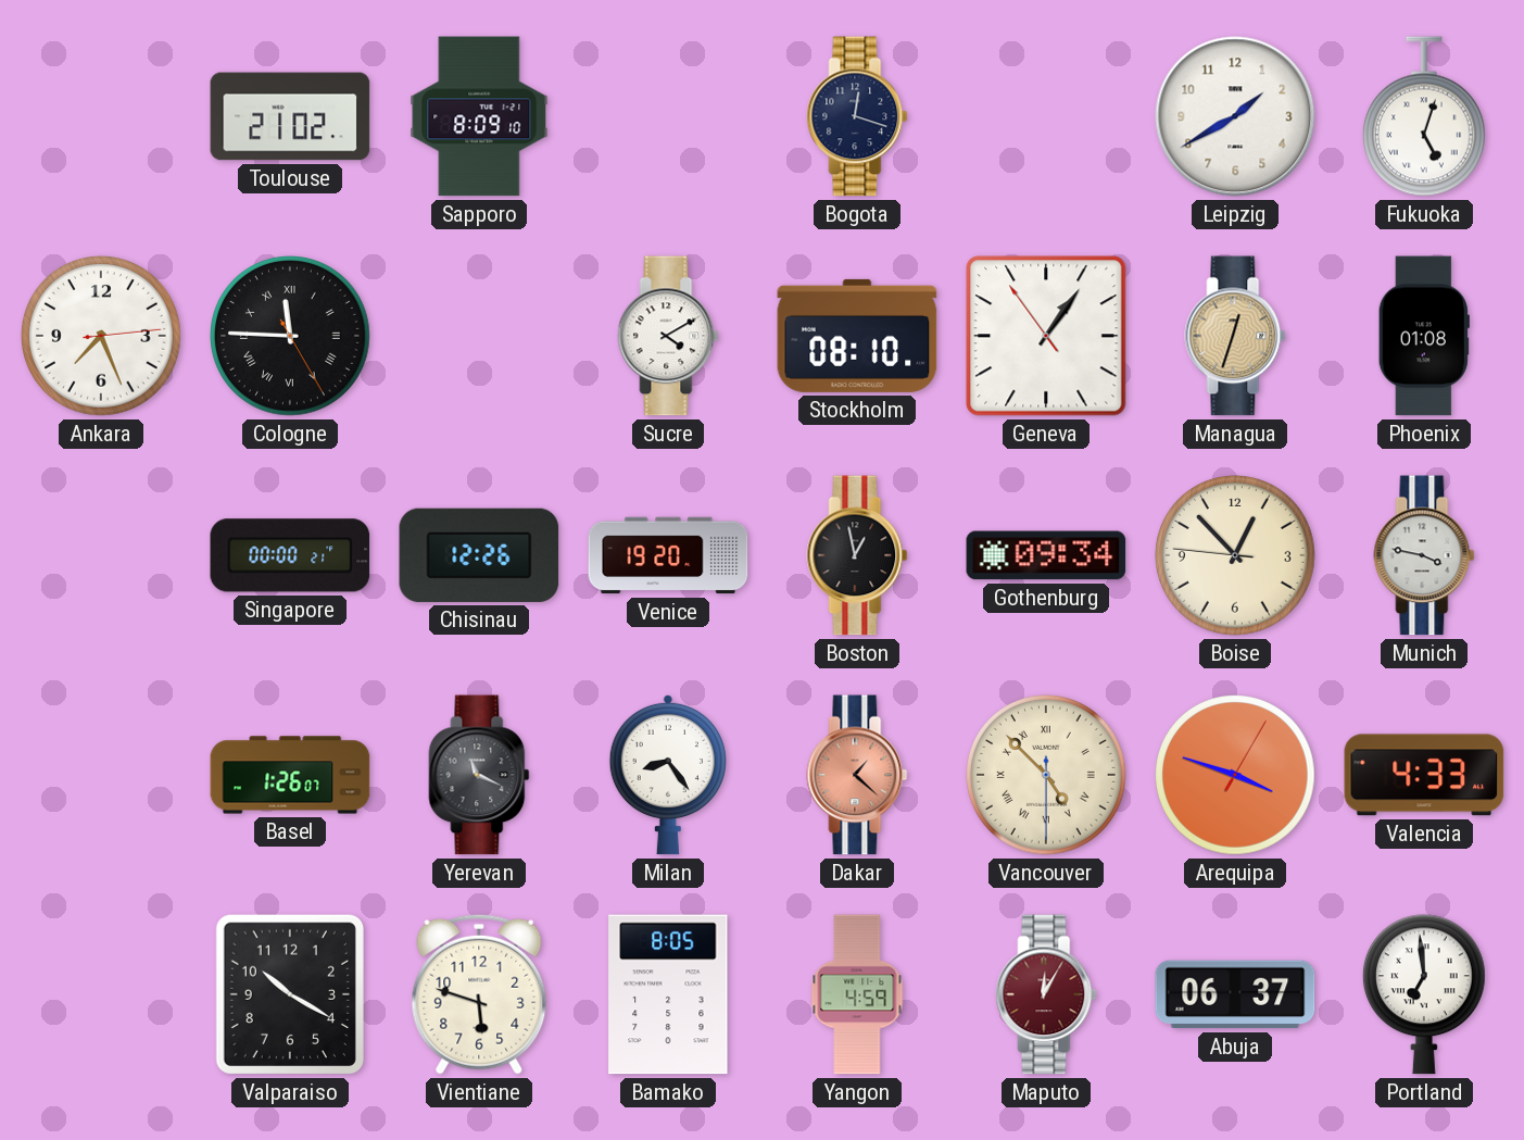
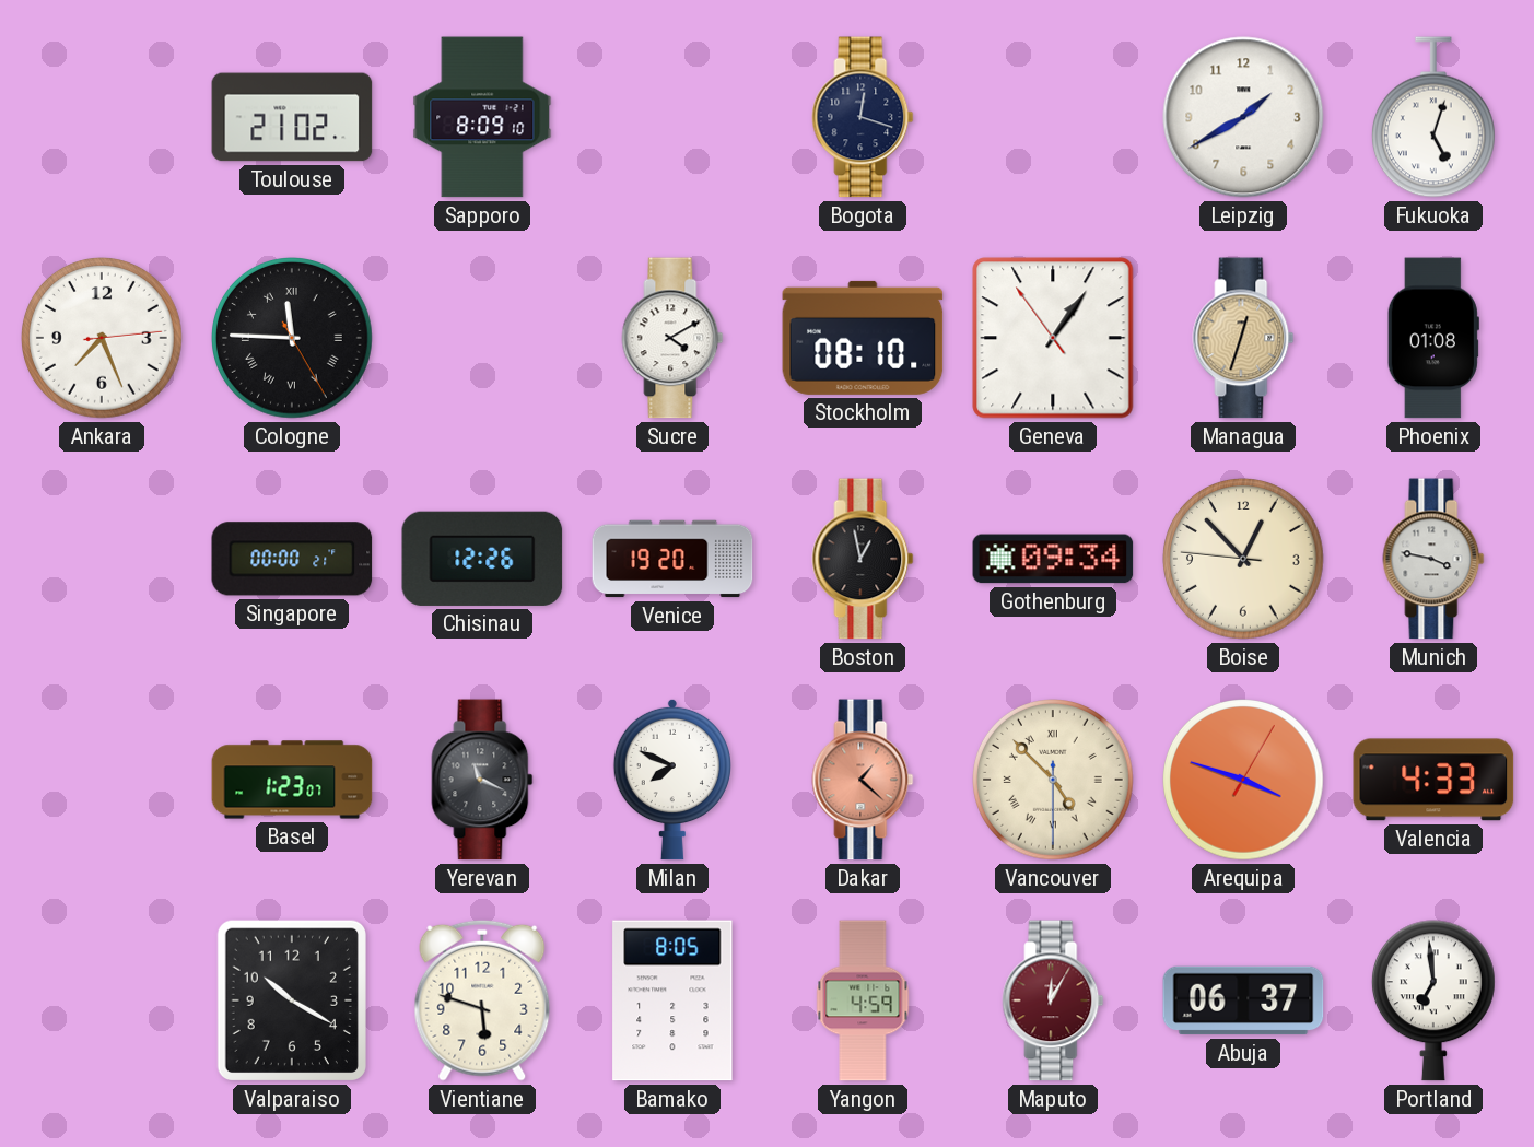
Basel: 1:26 -> 1:23 (292, 780)
Milan: 8:24 -> 7:49 (672, 780)
